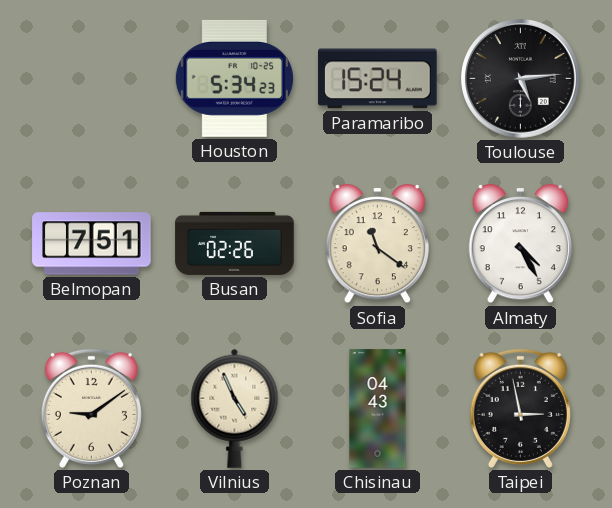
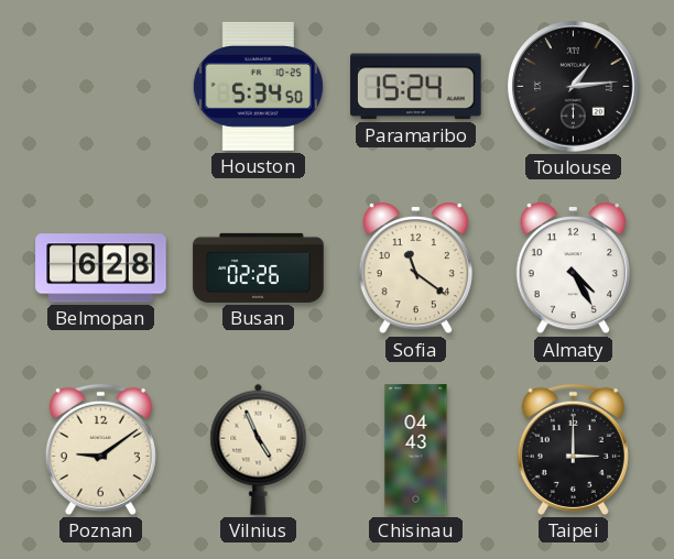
Houston: 5:34:23 -> 5:34:50 (258, 86)
Toulouse: 5:14 -> 1:14 (574, 87)
Belmopan: 7:51 -> 6:28 (101, 268)
Taipei: 2:58 -> 3:00 (573, 449)
